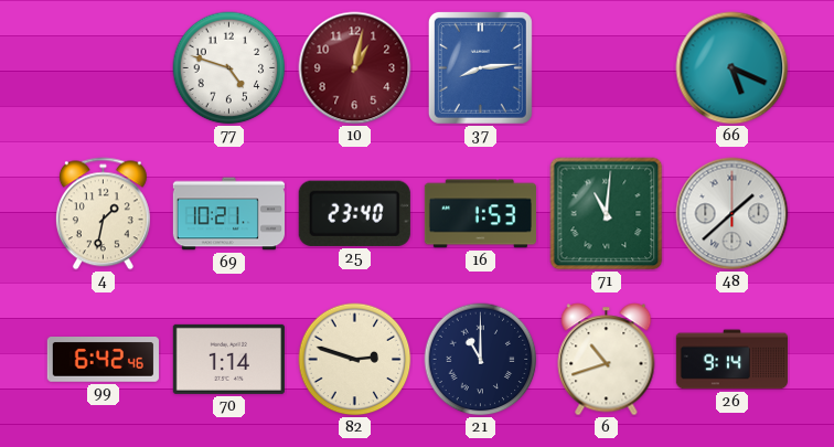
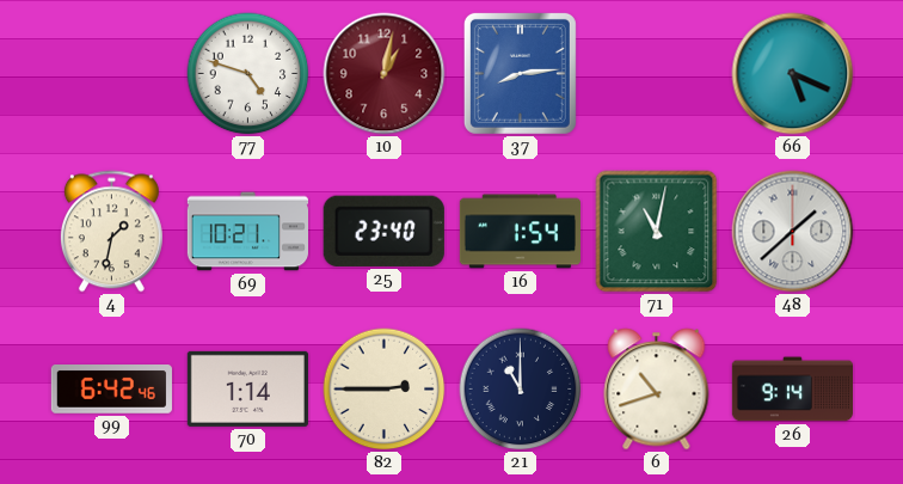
16: 1:53 -> 1:54 (520, 232)
71: 11:01 -> 11:02 (657, 232)
82: 2:48 -> 2:45 (385, 390)
